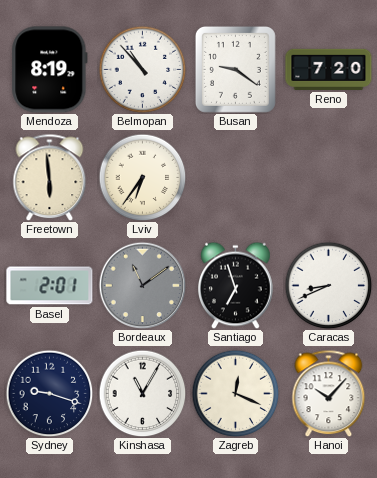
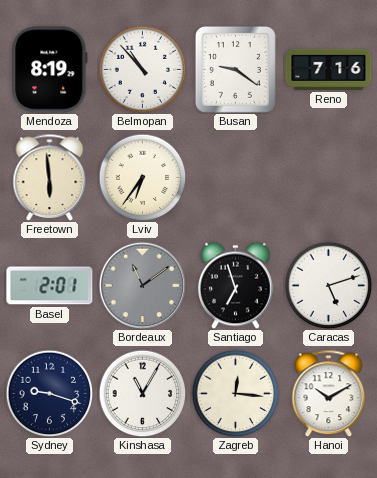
Reno: 7:20 -> 7:16 (329, 69)
Caracas: 8:41 -> 5:12 (328, 285)
Zagreb: 12:19 -> 12:16 (235, 393)
Hanoi: 10:07 -> 10:10 (329, 393)
